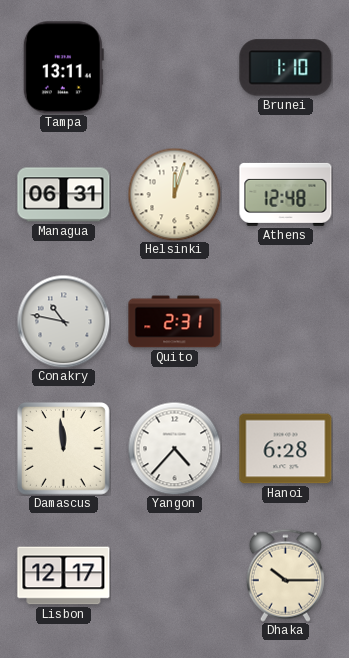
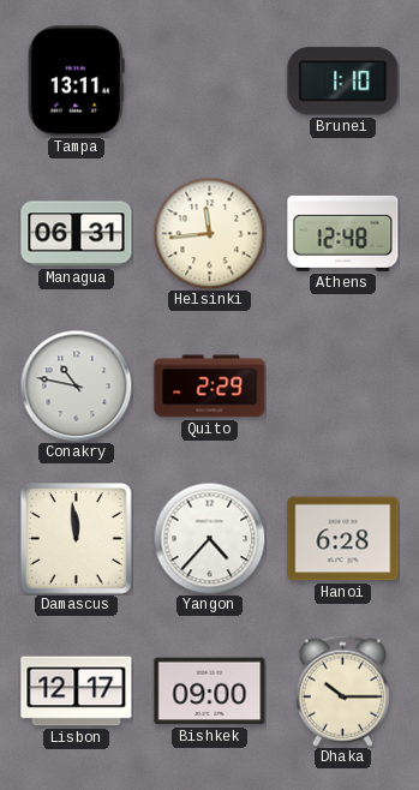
Helsinki: 12:03 -> 11:44 (209, 233)
Quito: 2:31 -> 2:29 (210, 387)
Bishkek: none -> 09:00 (210, 692)
